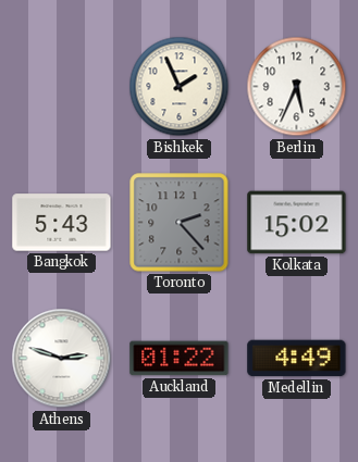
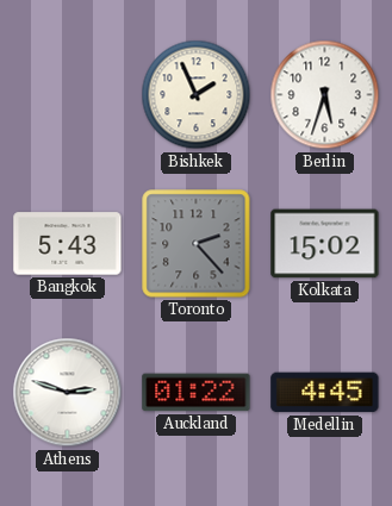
Berlin: 5:34 -> 5:33 (325, 95)
Medellin: 4:49 -> 4:45 (325, 393)
